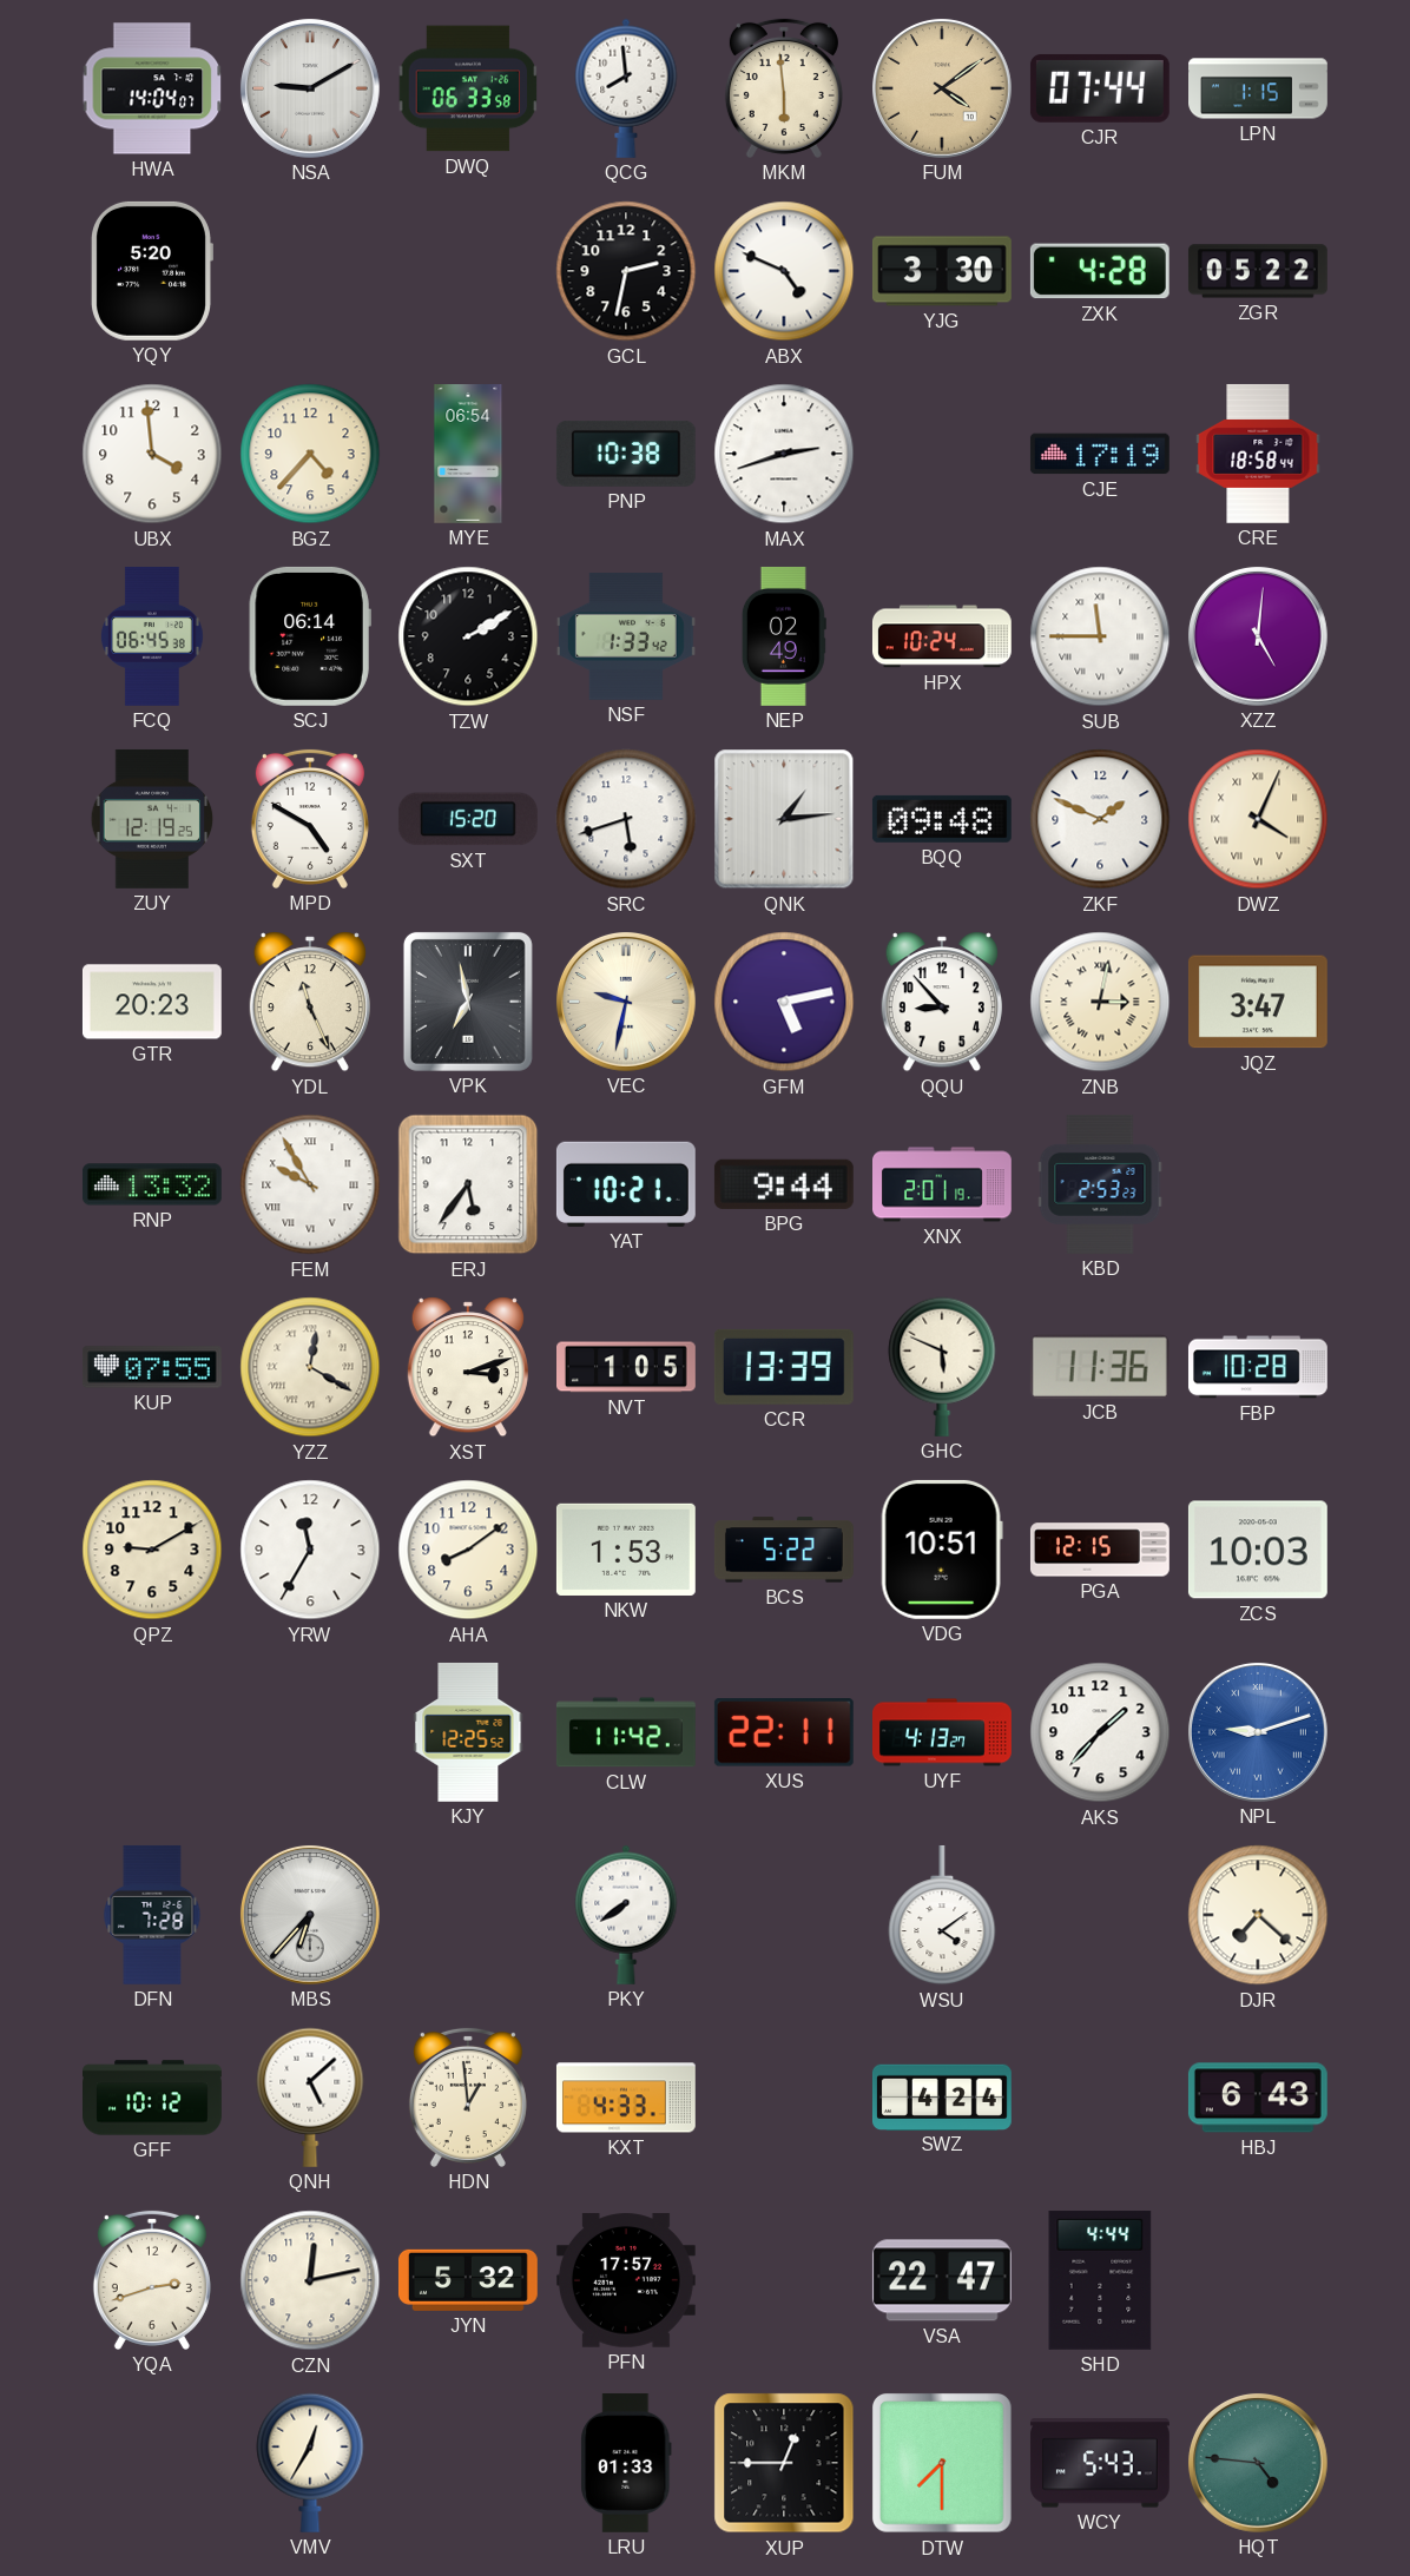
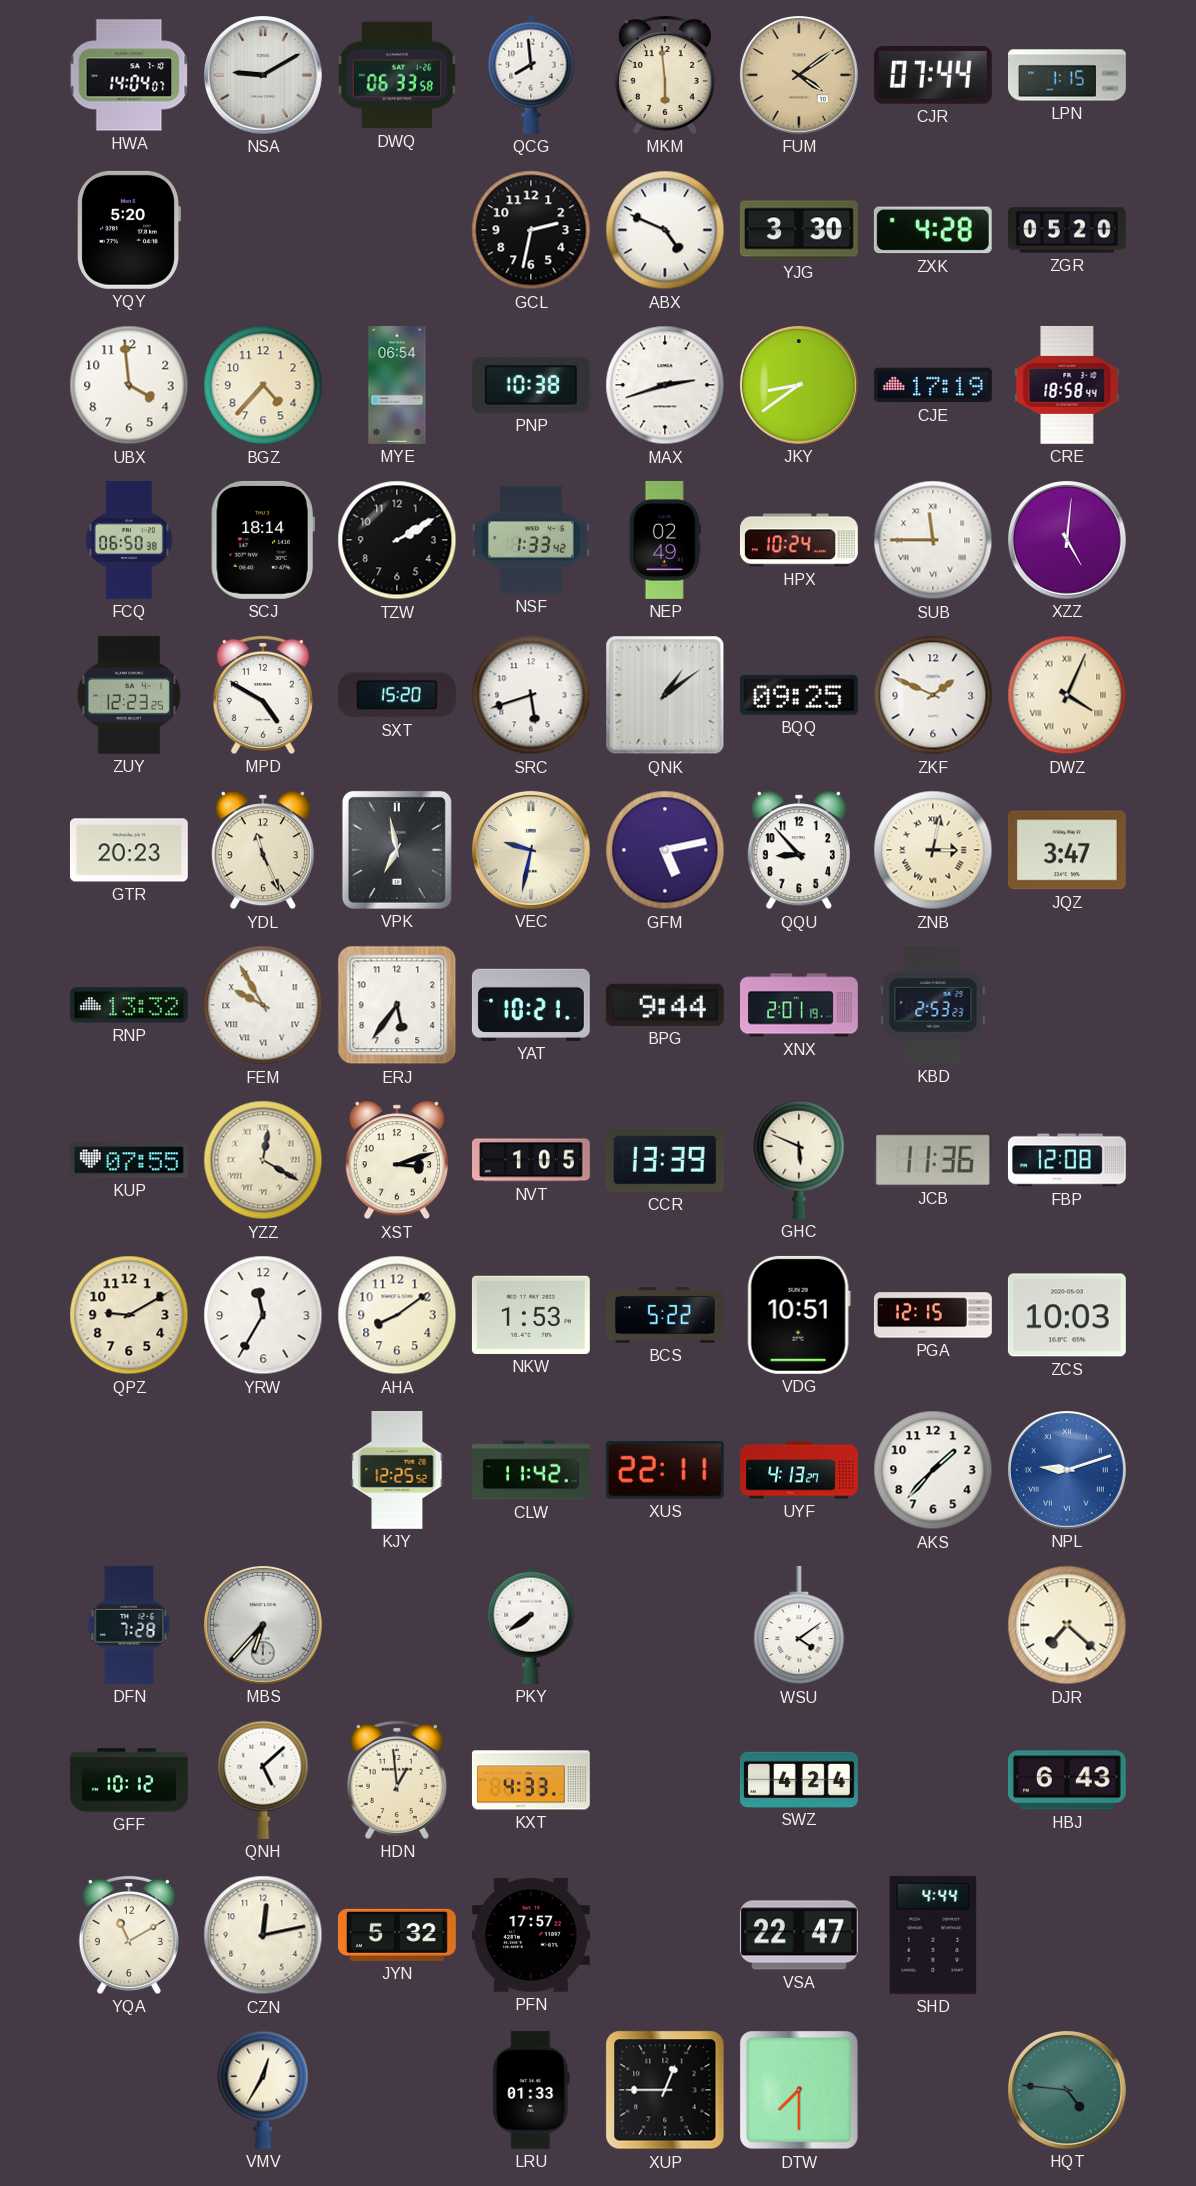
ZGR: 05:22 -> 05:20 (1067, 230)
JKY: none -> 8:39 (799, 385)
FCQ: 06:45 -> 06:50 (129, 540)
SCJ: 06:14 -> 18:14 (263, 540)
ZUY: 12:19 -> 12:23 (129, 695)
QNK: 1:14 -> 1:09 (665, 695)
BQQ: 09:48 -> 09:25 (799, 695)
FBP: 10:28 -> 12:08 (1067, 1160)
YQA: 2:42 -> 11:10 (129, 1935)
WCY: 5:43 -> none (1100, 2463)
